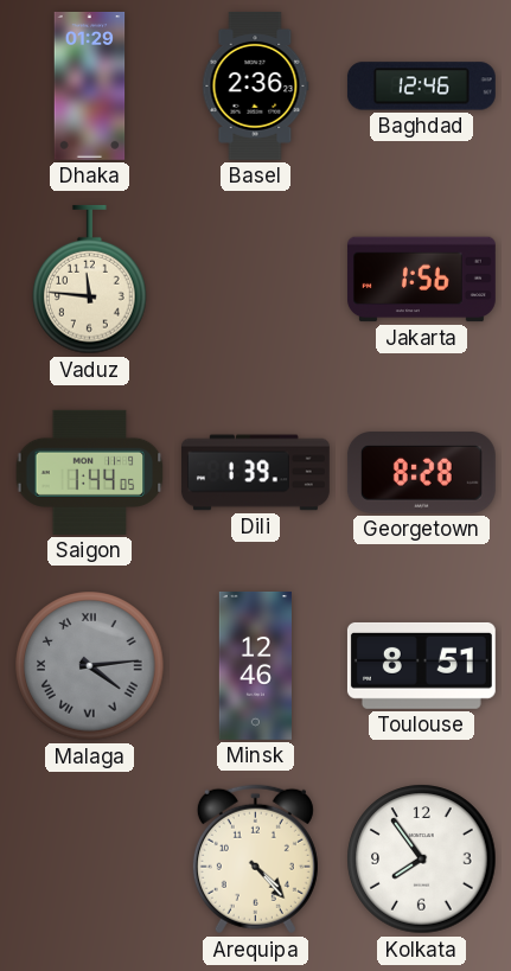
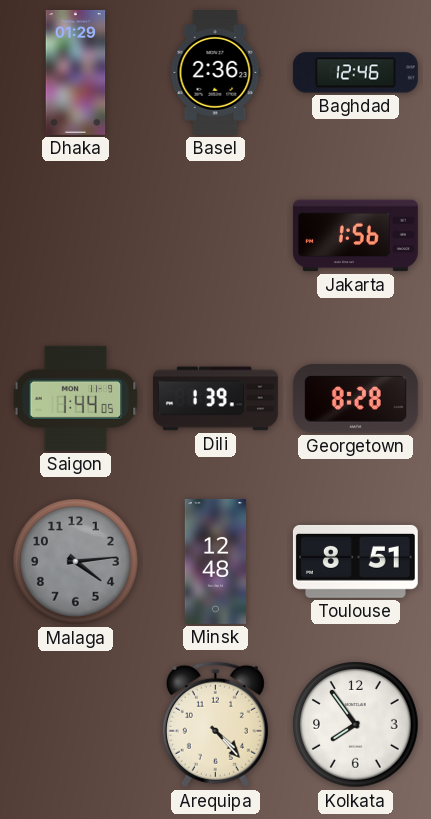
Vaduz: 11:46 -> none (90, 280)
Malaga numerals: Roman -> Arabic (76, 562)
Minsk: 12:46 -> 12:48 (215, 561)
